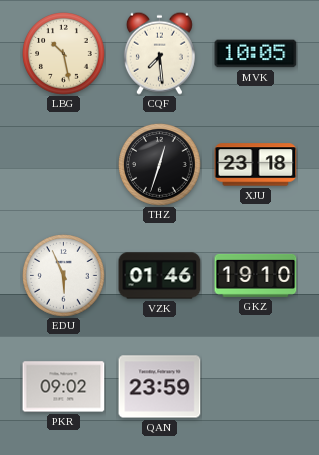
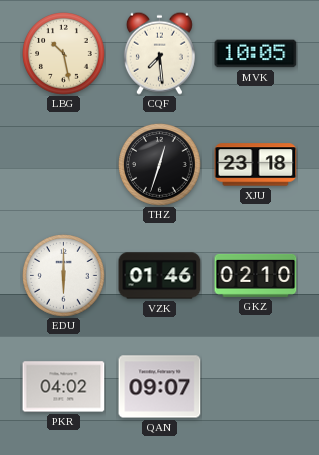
EDU: 5:56 -> 6:00 (64, 276)
GKZ: 19:10 -> 02:10 (256, 275)
PKR: 09:02 -> 04:02 (64, 387)
QAN: 23:59 -> 09:07 (160, 387)
